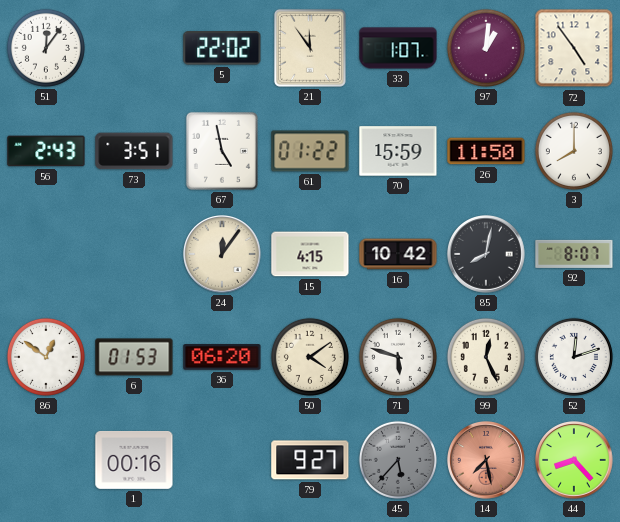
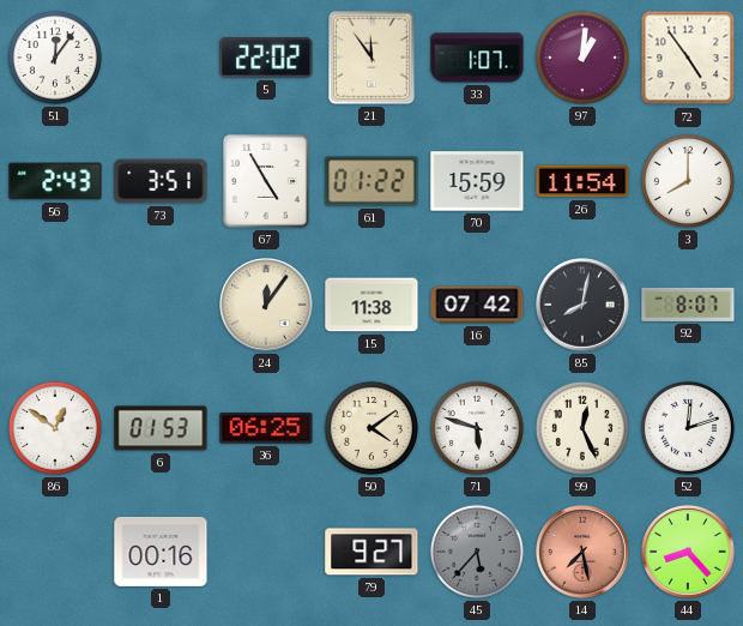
67: 4:58 -> 4:55 (266, 181)
26: 11:50 -> 11:54 (582, 181)
15: 4:15 -> 11:38 (371, 305)
16: 10:42 -> 07:42 (477, 305)
36: 06:20 -> 06:25 (266, 428)
